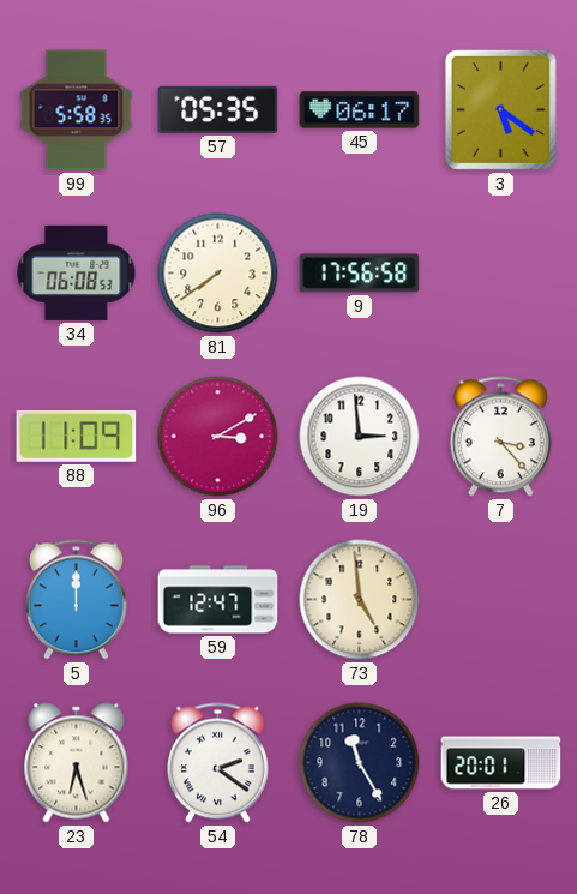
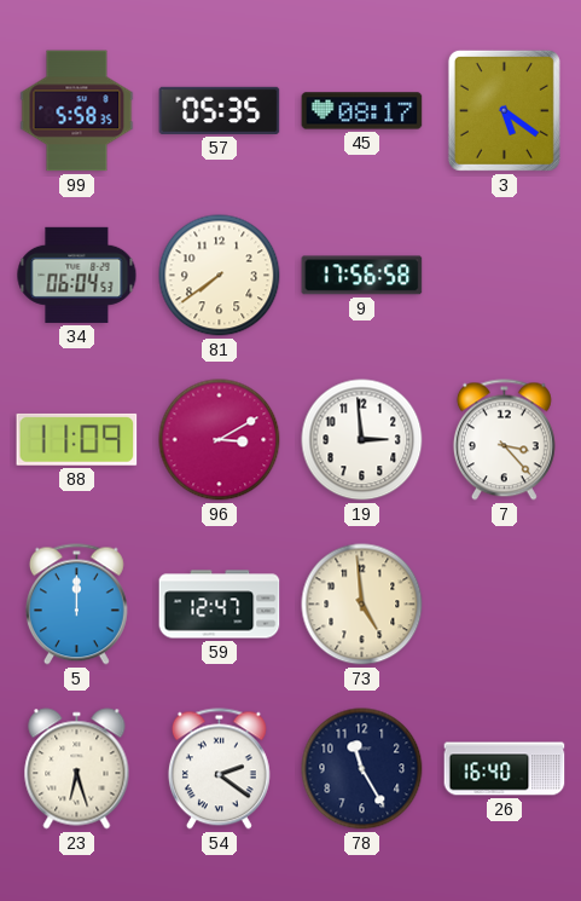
45: 06:17 -> 08:17 (362, 111)
34: 06:08 -> 06:04 (77, 275)
26: 20:01 -> 16:40 (505, 769)
